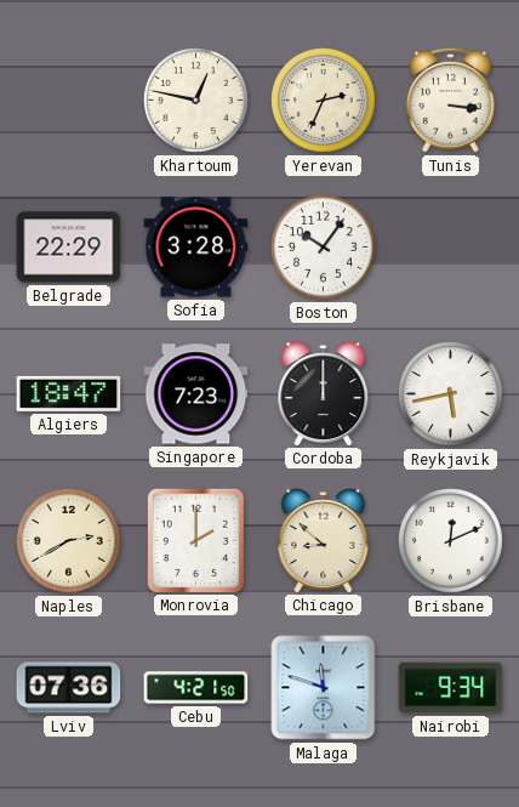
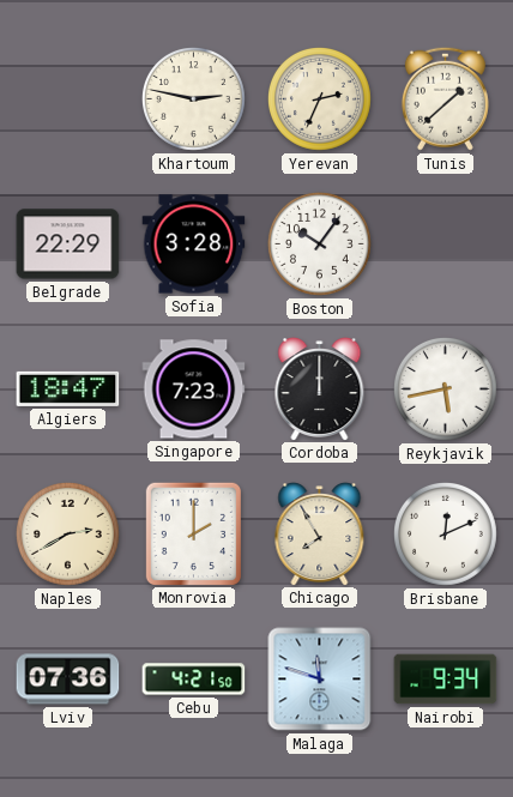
Khartoum: 12:47 -> 2:47 (194, 99)
Tunis: 3:16 -> 1:38 (445, 98)
Chicago: 8:52 -> 7:55 (320, 535)
